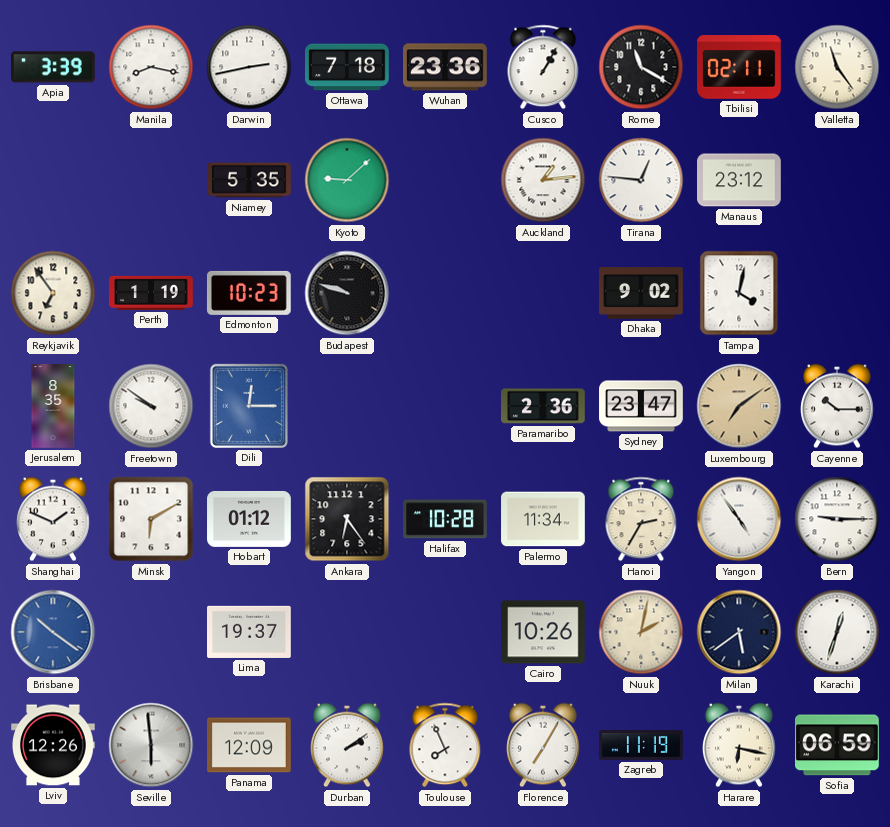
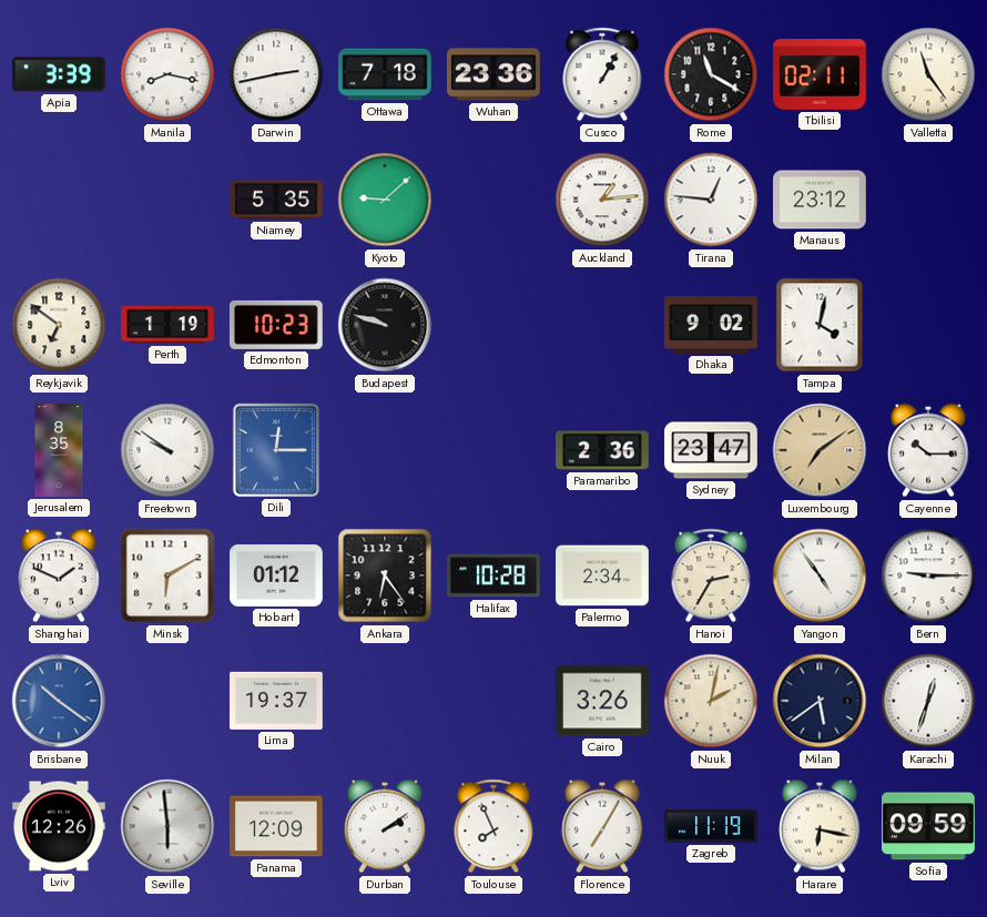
Reykjavik: 6:54 -> 6:51 (59, 325)
Palermo: 11:34 -> 2:34 (602, 575)
Cairo: 10:26 -> 3:26 (603, 701)
Sofia: 06:59 -> 09:59 (929, 826)
